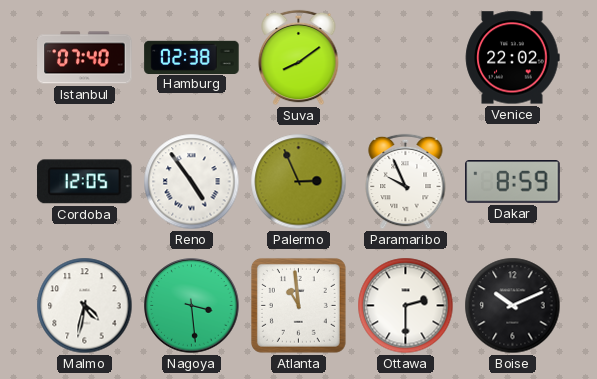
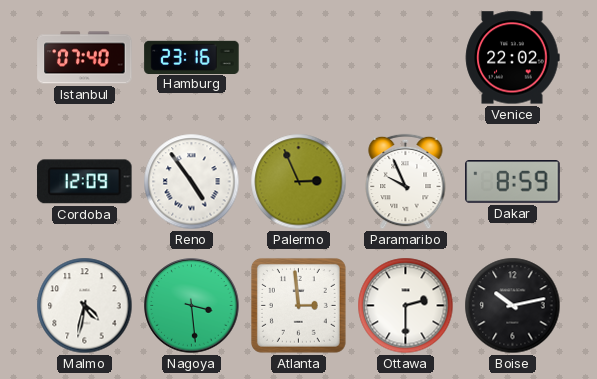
Hamburg: 02:38 -> 23:16 (192, 57)
Suva: 8:09 -> none (299, 58)
Cordoba: 12:05 -> 12:09 (85, 182)
Atlanta: 10:59 -> 2:59 (298, 305)
Boise: 10:11 -> 10:13 (513, 306)
